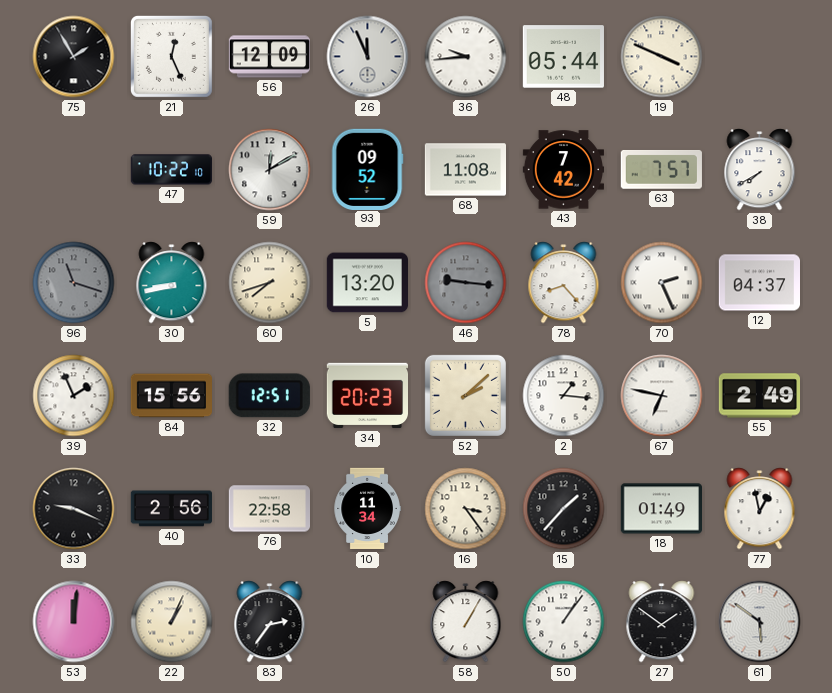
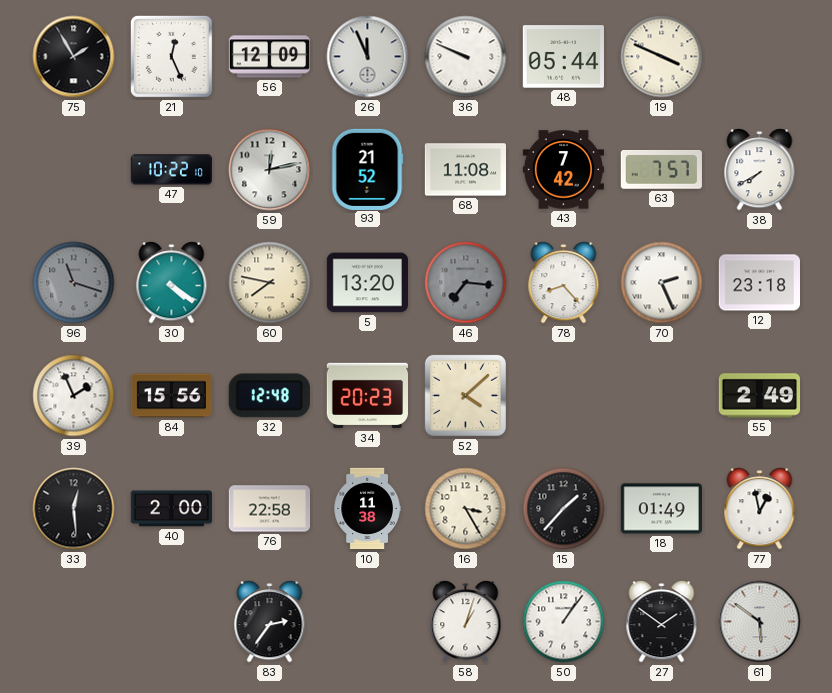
36: 9:44 -> 9:49 (466, 57)
59: 12:10 -> 12:13 (270, 170)
93: 09:52 -> 21:52 (367, 169)
30: 8:43 -> 4:21 (172, 283)
60: 7:42 -> 7:47 (270, 283)
46: 9:16 -> 7:16 (466, 283)
12: 04:37 -> 23:18 (759, 283)
32: 12:51 -> 12:48 (269, 396)
52: 2:08 -> 4:08 (465, 395)
2: 1:16 -> none (564, 396)
67: 6:47 -> none (662, 396)
33: 9:19 -> 12:29 (74, 509)
40: 2:56 -> 2:00 (171, 509)
10: 11:34 -> 11:38 (367, 509)
16: 3:24 -> 3:25 (466, 509)
53: 12:01 -> none (74, 622)
22: 1:04 -> none (172, 622)
58: 1:05 -> 1:03 (466, 622)
